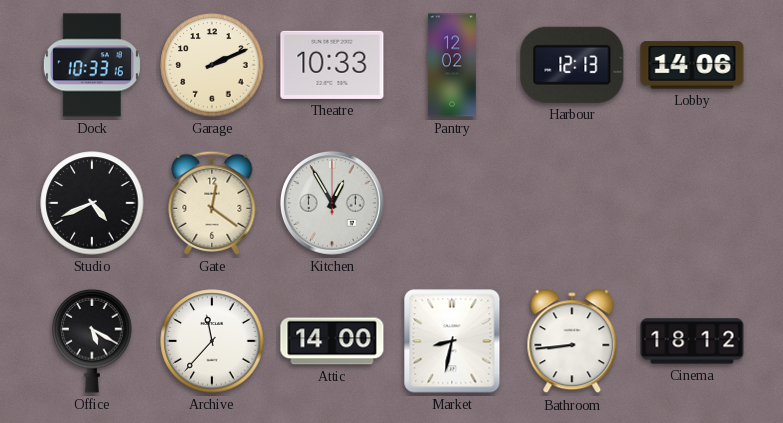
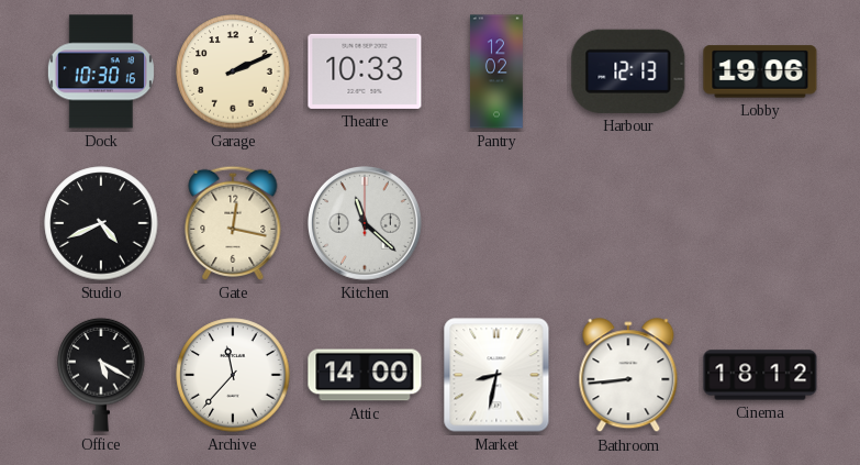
Dock: 10:33 -> 10:30 (101, 71)
Lobby: 14:06 -> 19:06 (760, 71)
Gate: 12:21 -> 12:17 (233, 223)
Kitchen: 12:55 -> 11:22 (365, 223)
